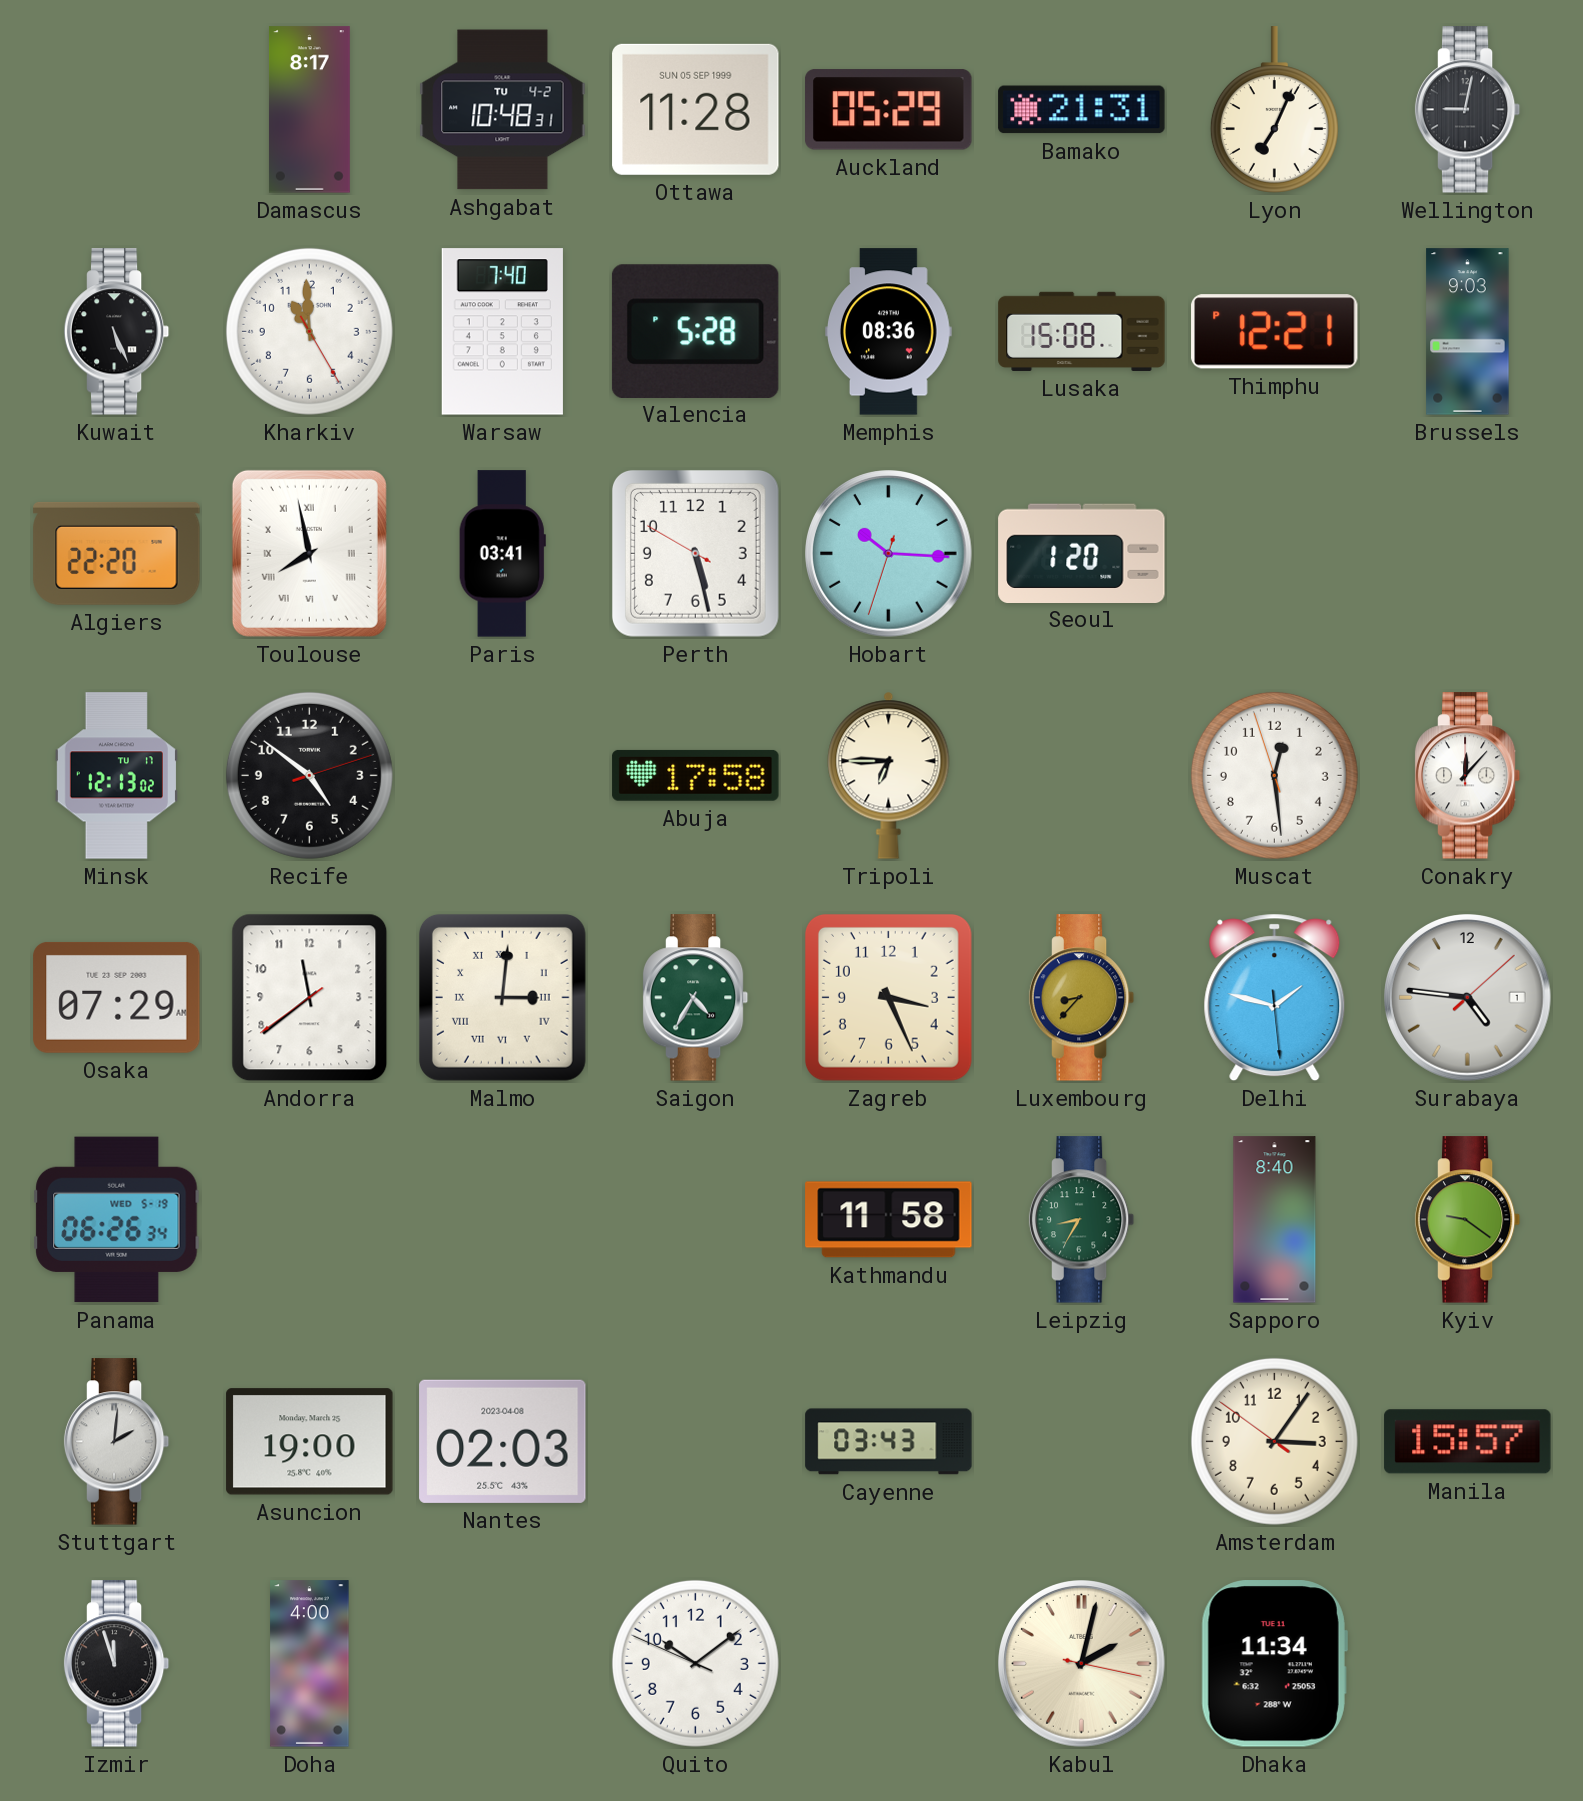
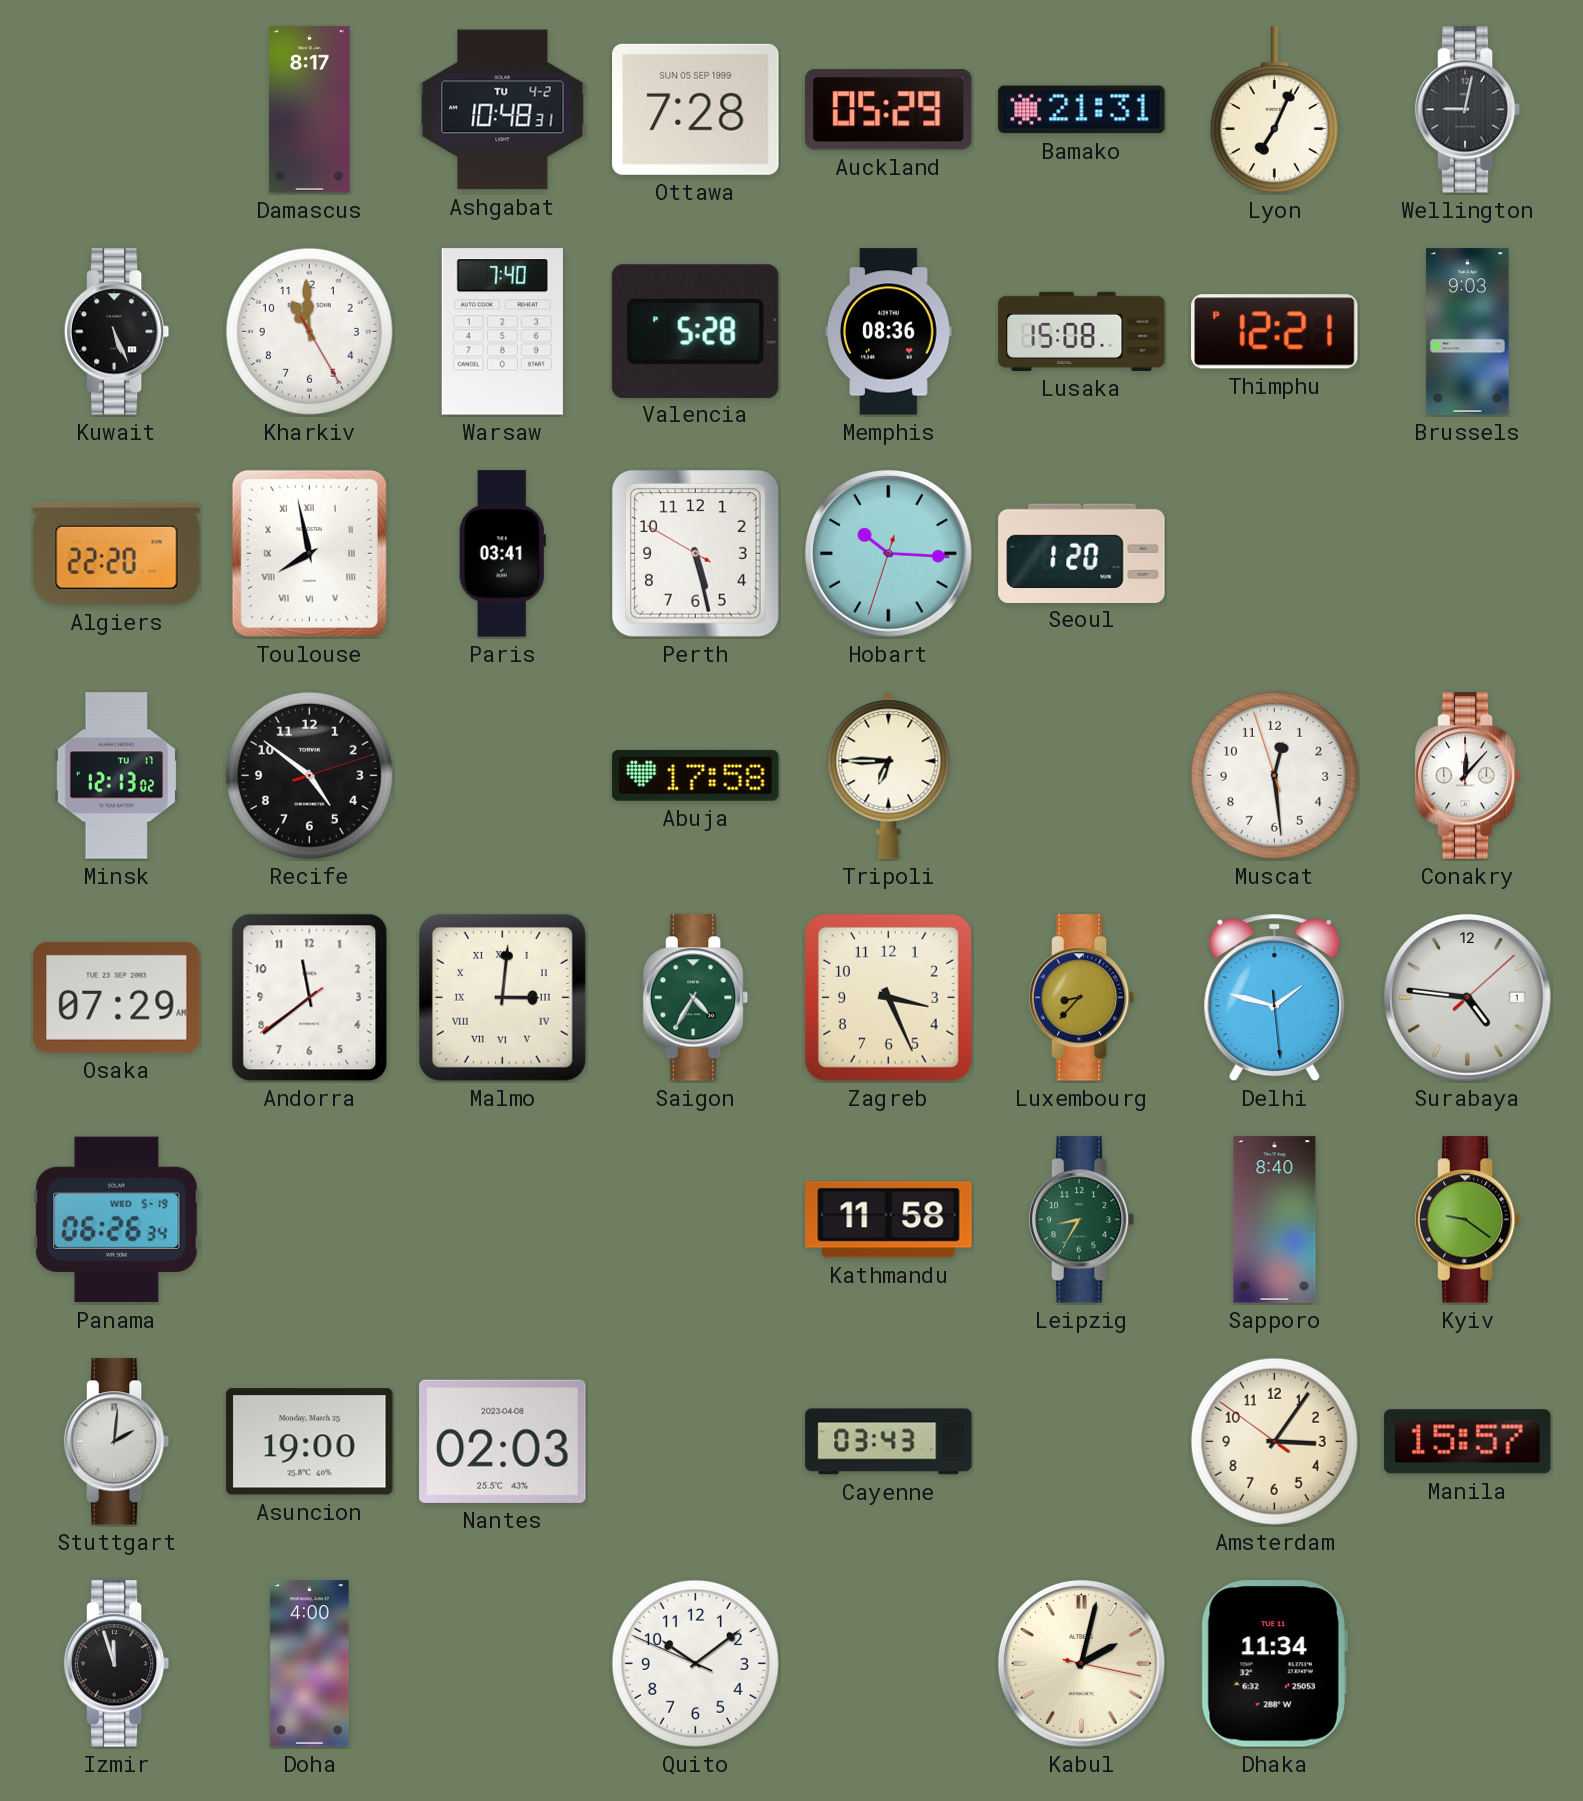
Ottawa: 11:28 -> 7:28 (696, 109)
